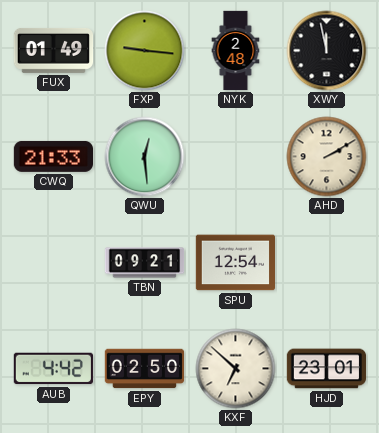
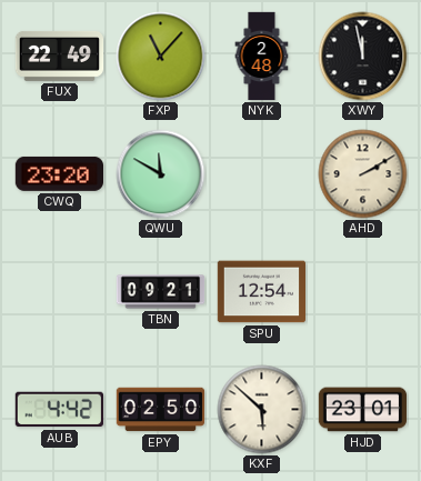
FUX: 01:49 -> 22:49 (60, 56)
FXP: 9:16 -> 11:07 (161, 57)
CWQ: 21:33 -> 23:20 (59, 173)
QWU: 12:29 -> 11:50 (161, 174)
KXF: 6:52 -> 5:52 (262, 410)
